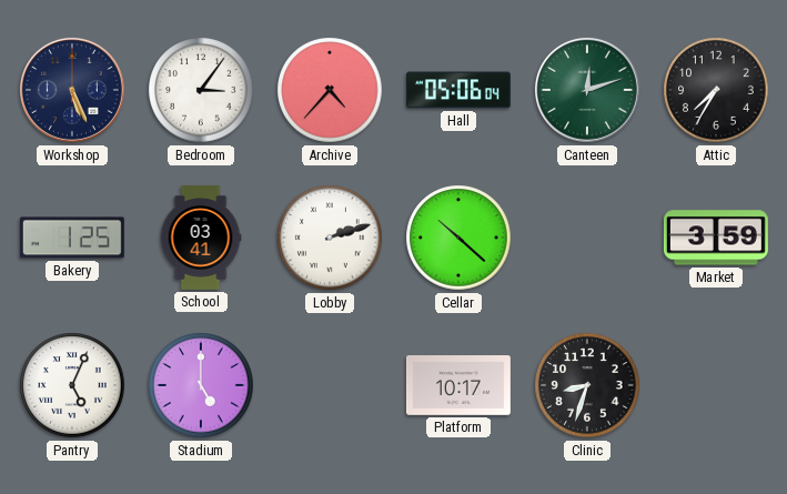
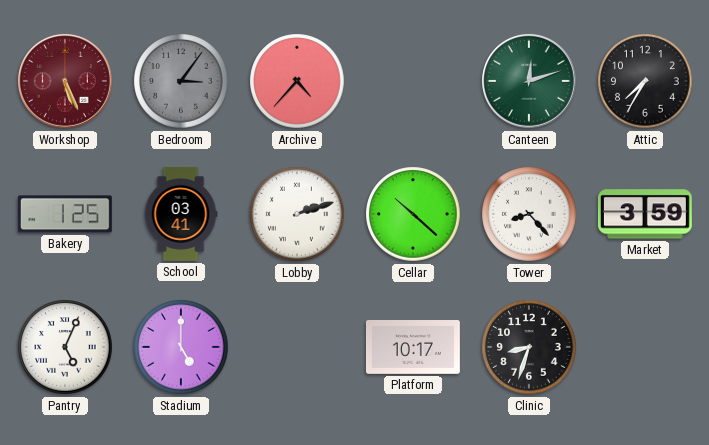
Workshop dial: navy -> burgundy (65, 81)
Bedroom dial: white -> grey (181, 81)
Hall: 05:06 -> none (458, 90)
Tower: none -> 8:23 (529, 214)
